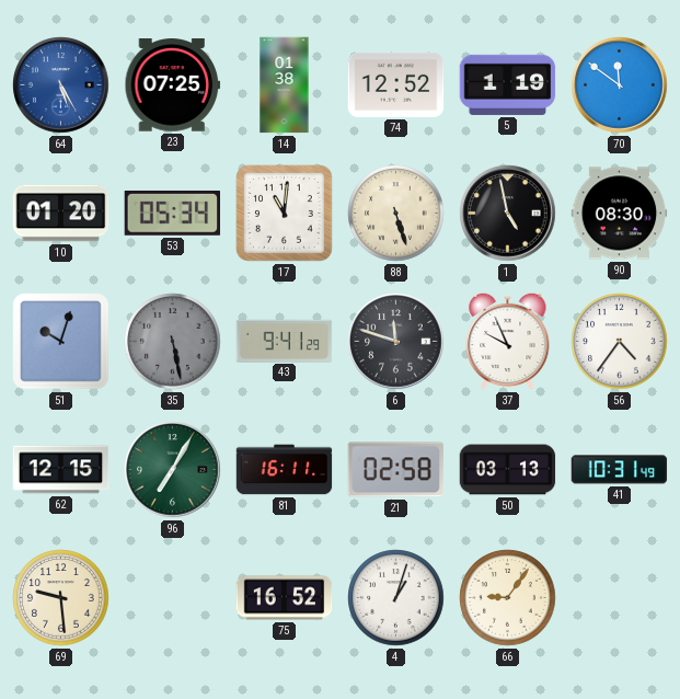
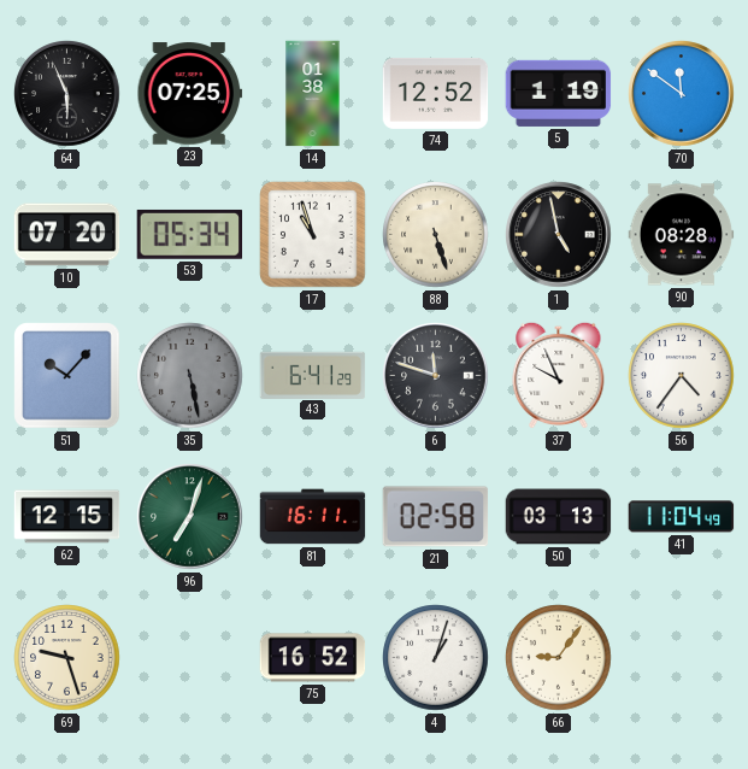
64: 5:25 -> 5:56 (67, 94)
64 dial: blue -> black (67, 94)
10: 01:20 -> 07:20 (67, 235)
17: 11:01 -> 10:57 (313, 235)
90: 08:30 -> 08:28 (682, 235)
51: 10:03 -> 10:07 (67, 376)
43: 9:41 -> 6:41 (313, 375)
96: 7:05 -> 7:03 (190, 517)
41: 10:31 -> 11:04 (682, 517)
69: 9:29 -> 9:27 (67, 658)
